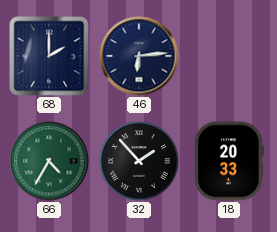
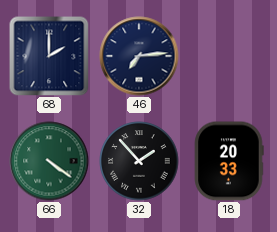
46: 6:14 -> 7:14 (139, 56)
66: 4:35 -> 4:21 (49, 161)
